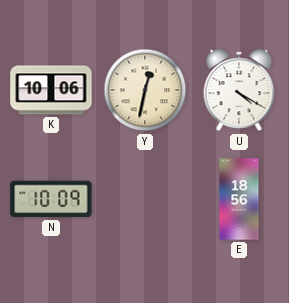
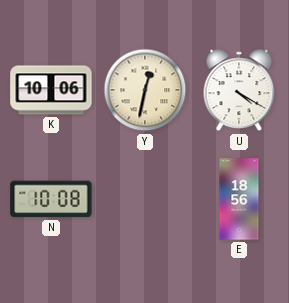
N: 10:09 -> 10:08 (51, 199)
